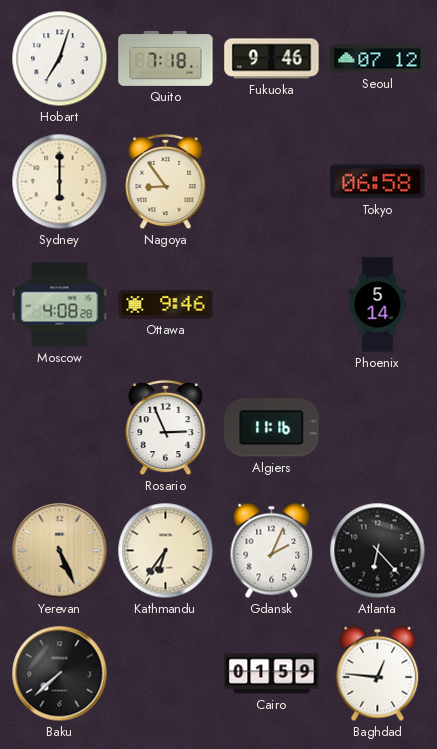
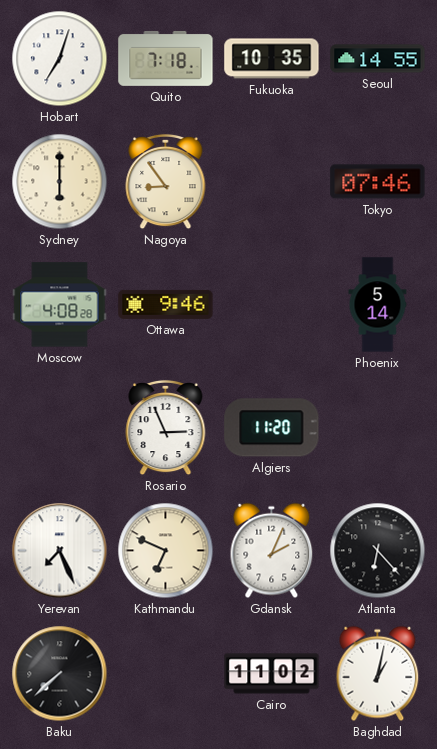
Fukuoka: 9:46 -> 10:35 (272, 59)
Seoul: 07:12 -> 14:55 (378, 59)
Tokyo: 06:58 -> 07:46 (378, 182)
Algiers: 11:16 -> 11:20 (272, 428)
Yerevan: 5:26 -> 7:26 (60, 551)
Yerevan dial: champagne -> white (60, 551)
Kathmandu: 6:36 -> 6:49 (166, 551)
Cairo: 01:59 -> 11:02 (272, 674)
Baghdad: 12:46 -> 1:02 (378, 674)
